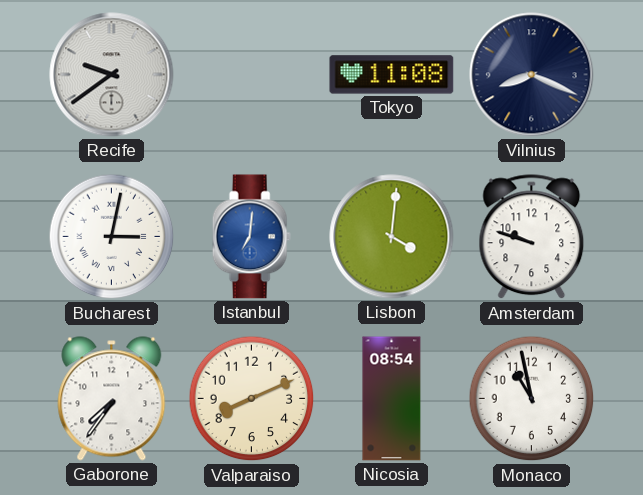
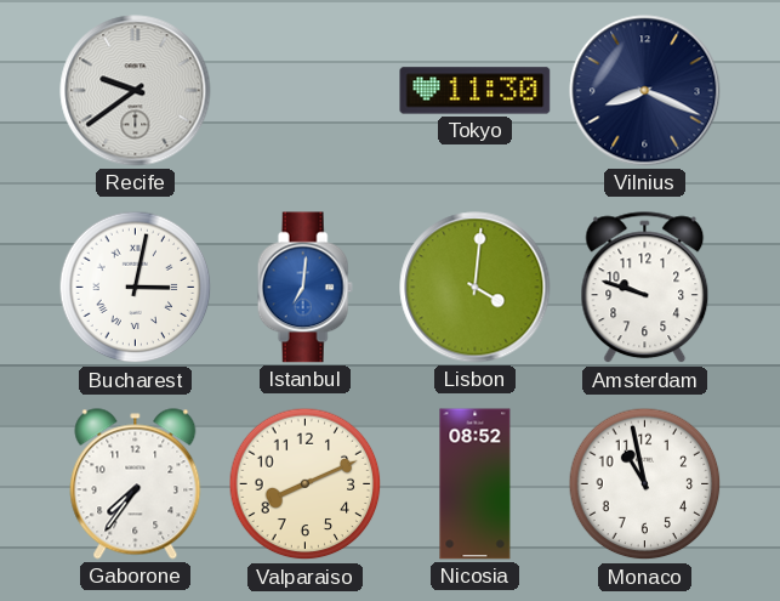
Tokyo: 11:08 -> 11:30 (476, 91)
Nicosia: 08:54 -> 08:52 (476, 484)
